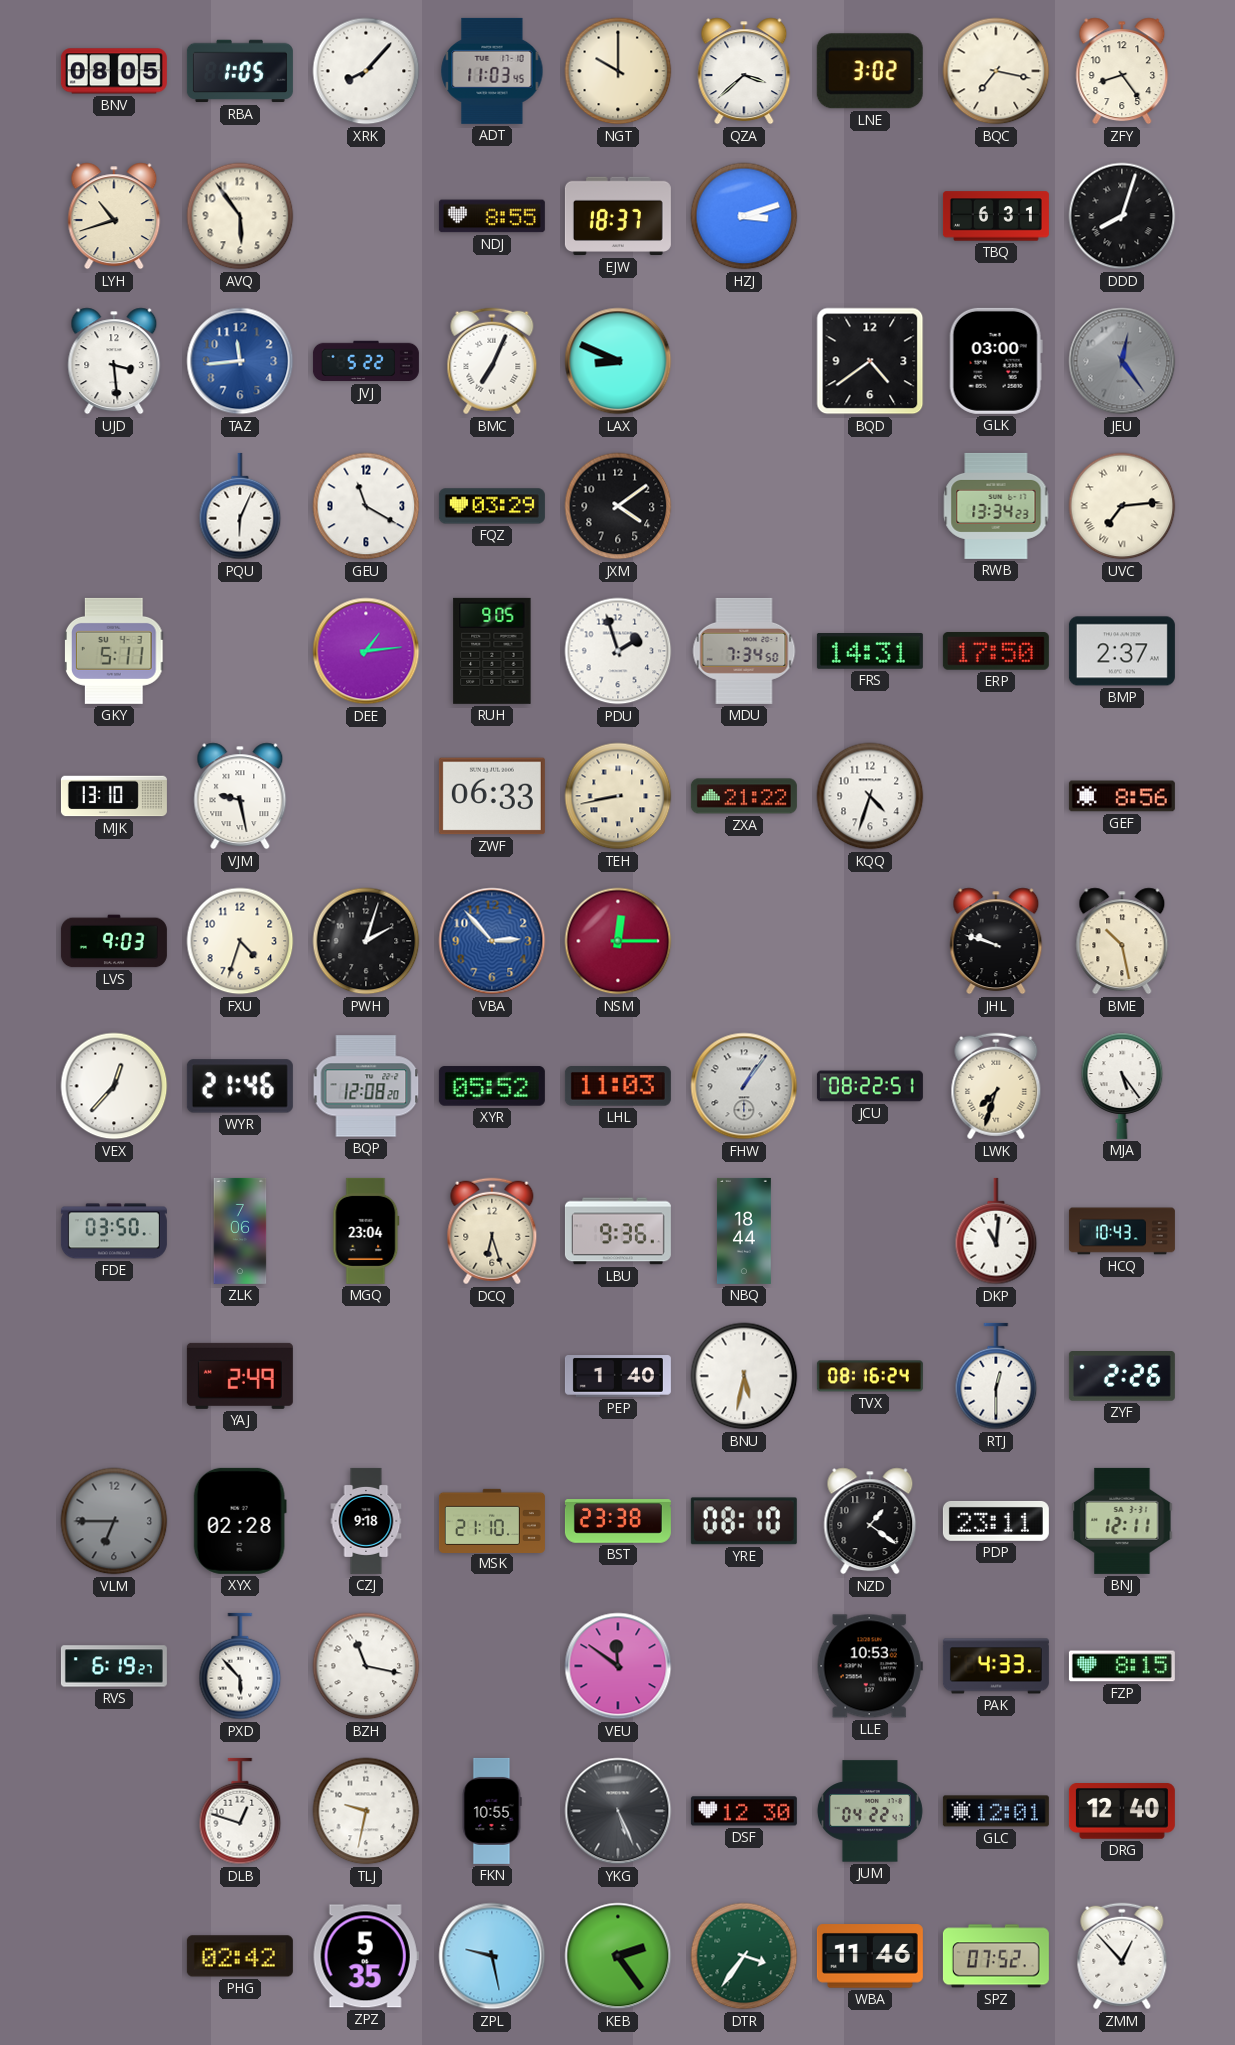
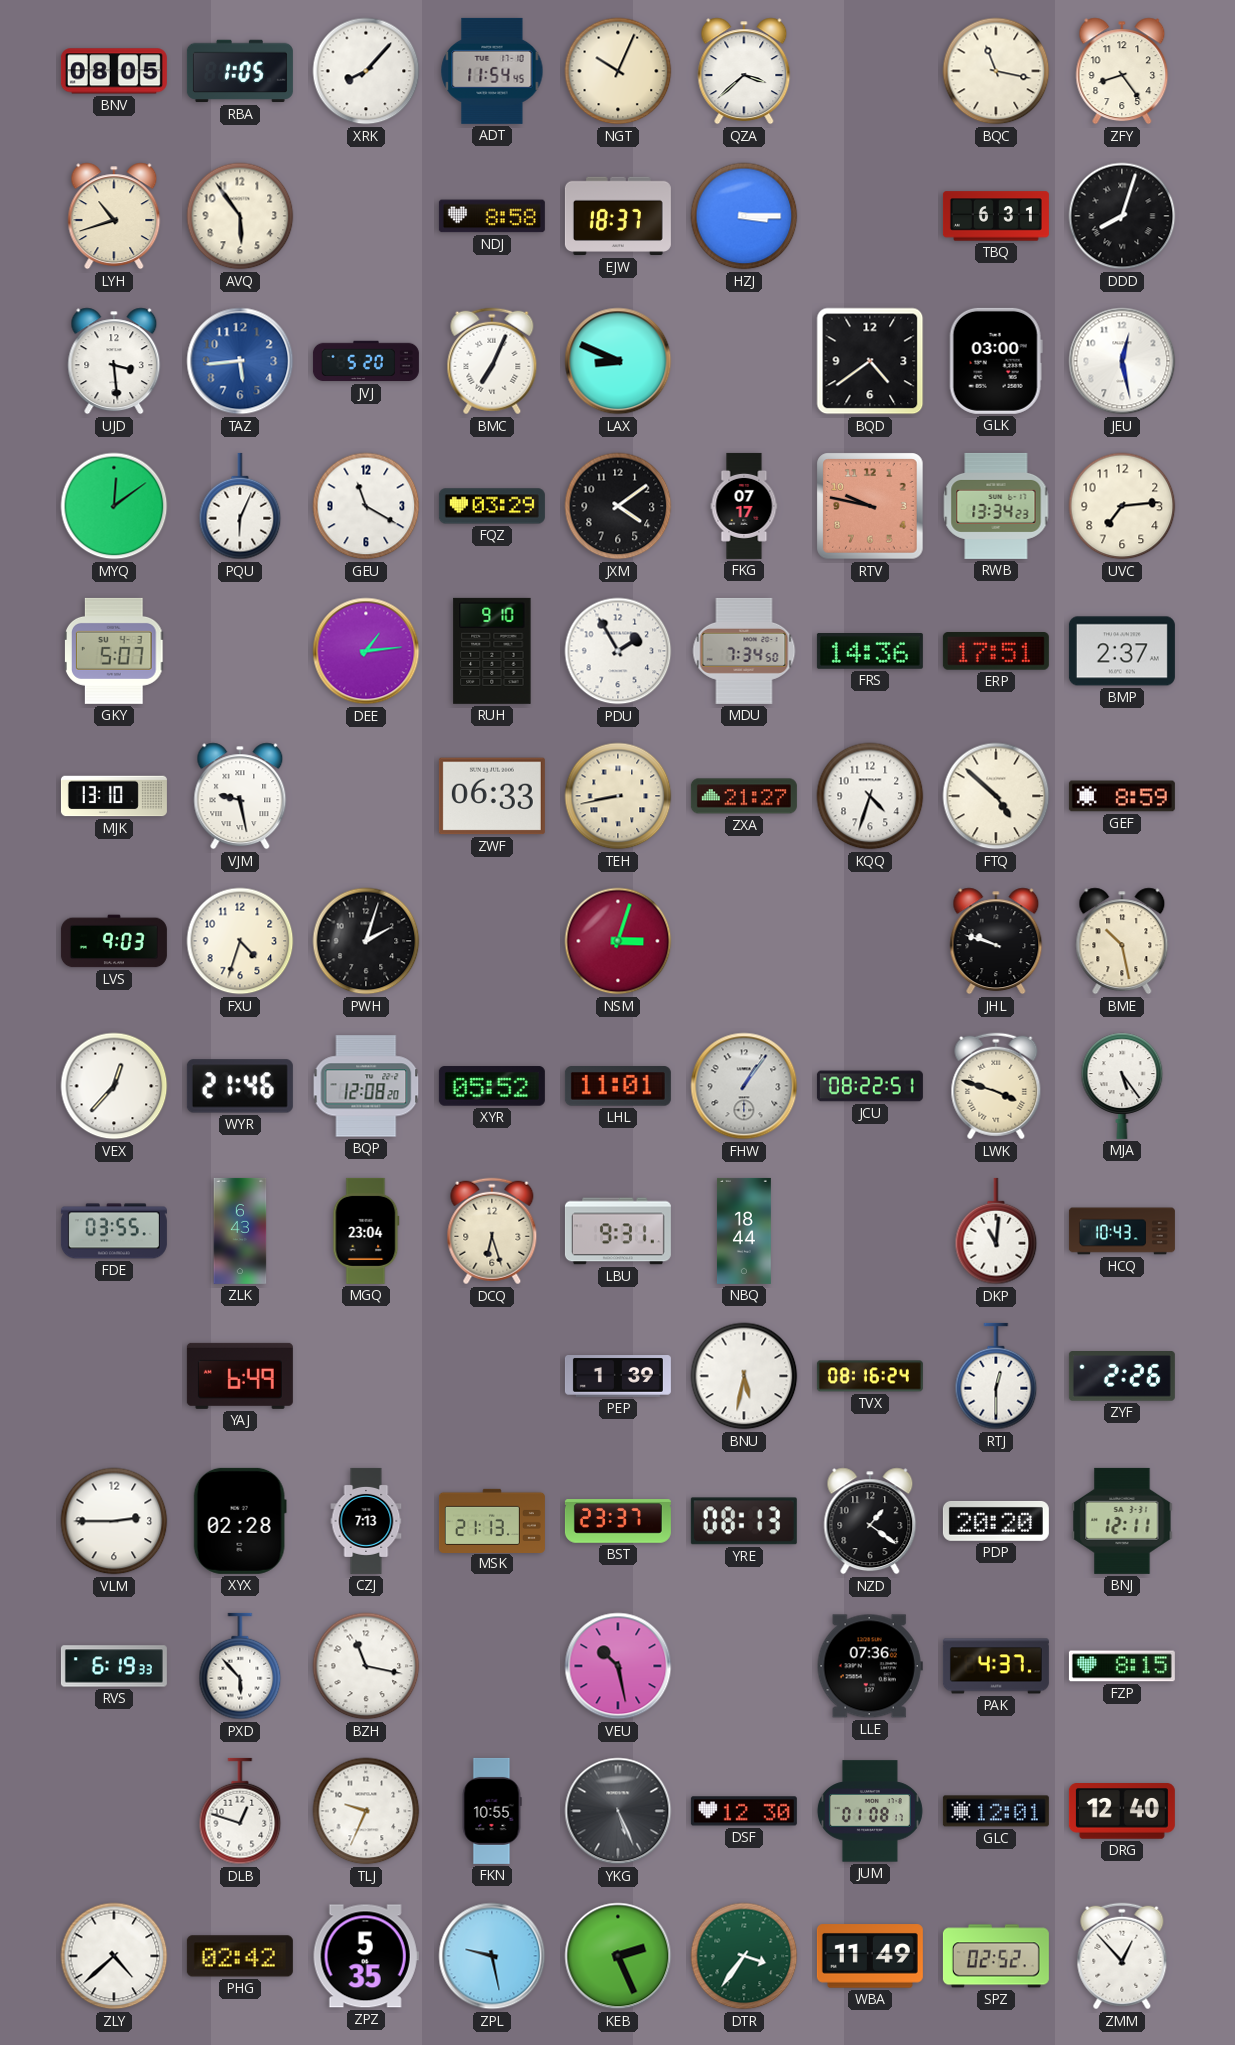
ADT: 11:03 -> 11:54 (492, 71)
NGT: 10:00 -> 10:04 (618, 71)
LNE: 3:02 -> none (870, 71)
BQC: 7:17 -> 11:17 (996, 71)
NDJ: 8:55 -> 8:58 (492, 216)
HZJ: 3:12 -> 3:15 (744, 216)
TAZ: 11:44 -> 5:44 (240, 361)
JVJ: 5:22 -> 5:20 (366, 361)
JEU: 12:24 -> 12:28 (1122, 361)
JEU dial: grey -> white (1122, 361)
MYQ: none -> 12:09 (114, 506)
FKG: none -> 07:17 (744, 506)
RTV: none -> 9:47 (870, 506)
UVC numerals: Roman -> Arabic (1122, 506)
GKY: 5:11 -> 5:07 (114, 651)
RUH: 9:05 -> 9:10 (492, 651)
PDU: 1:57 -> 1:55 (618, 651)
FRS: 14:31 -> 14:36 (870, 652)
ERP: 17:50 -> 17:51 (996, 652)
ZXA: 21:22 -> 21:27 (744, 796)
FTQ: none -> 4:52 (996, 796)
GEF: 8:56 -> 8:59 (1122, 796)
VBA: 2:53 -> none (492, 941)
NSM: 12:15 -> 3:03 (618, 941)
LHL: 11:03 -> 11:01 (618, 1086)
LWK: 7:33 -> 3:48 (996, 1086)
FDE: 03:50 -> 03:55 (114, 1231)
ZLK: 7:06 -> 6:43 (240, 1231)
LBU: 9:36 -> 9:31 (618, 1231)
YAJ: 2:49 -> 6:49 (240, 1376)
PEP: 1:40 -> 1:39 (618, 1376)
VLM: 6:45 -> 2:45 (114, 1521)
VLM dial: grey -> white (114, 1521)
CZJ: 9:18 -> 7:13 (366, 1521)
MSK: 21:10 -> 21:13 (492, 1520)
BST: 23:38 -> 23:37 (618, 1521)
YRE: 08:10 -> 08:13 (744, 1521)
PDP: 23:11 -> 20:20 (996, 1521)
RVS: 6:19:27 -> 6:19:33 (114, 1666)
VEU: 11:51 -> 10:28 (618, 1666)
LLE: 10:53 -> 07:36 (870, 1666)
PAK: 4:33 -> 4:37 (996, 1666)
TLJ: 9:32 -> 9:34 (366, 1811)
JUM: 04:22 -> 01:08 (870, 1811)
ZLY: none -> 4:38 (114, 1956)
KEB: 2:24 -> 2:26 (618, 1956)
WBA: 11:46 -> 11:49 (870, 1956)
SPZ: 07:52 -> 02:52 (996, 1956)
